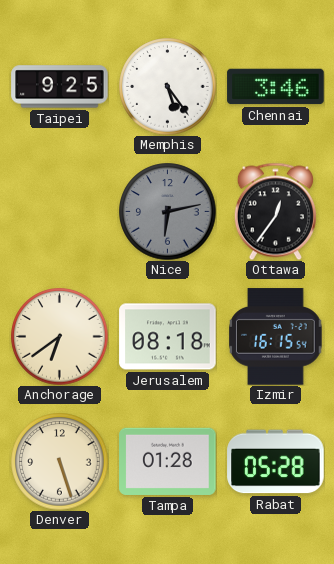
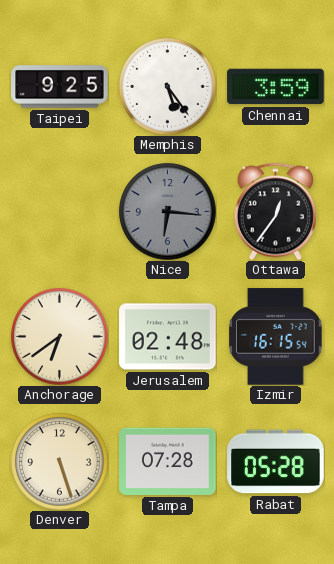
Chennai: 3:46 -> 3:59 (276, 87)
Nice: 6:13 -> 6:16 (168, 212)
Jerusalem: 08:18 -> 02:48 (168, 337)
Tampa: 01:28 -> 07:28 (168, 461)
